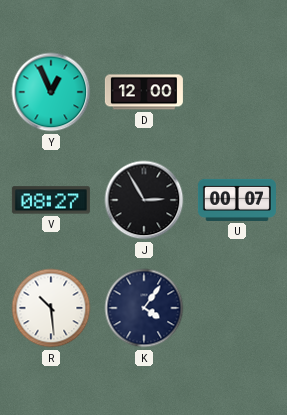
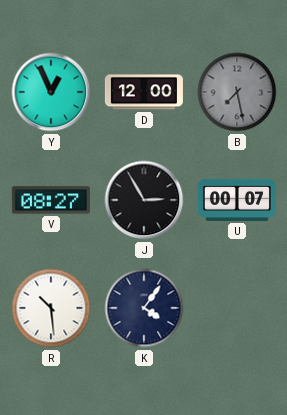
B: none -> 7:28 (237, 92)
